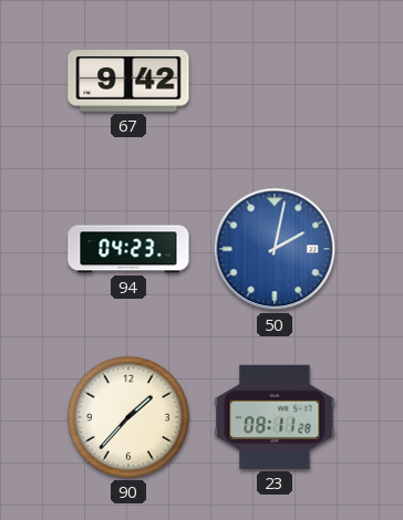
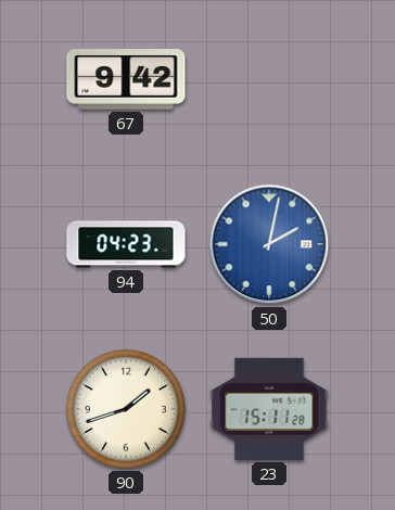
90: 1:37 -> 1:42 (126, 409)
23: 08:11 -> 15:11 (269, 409)
